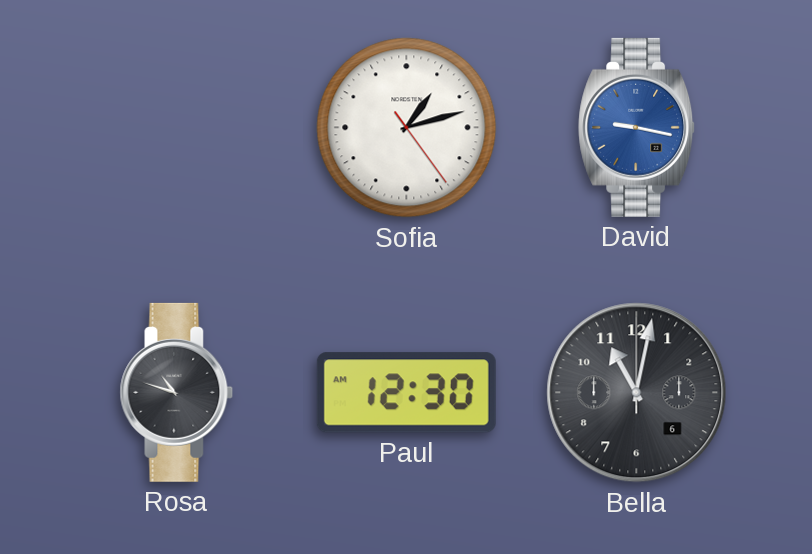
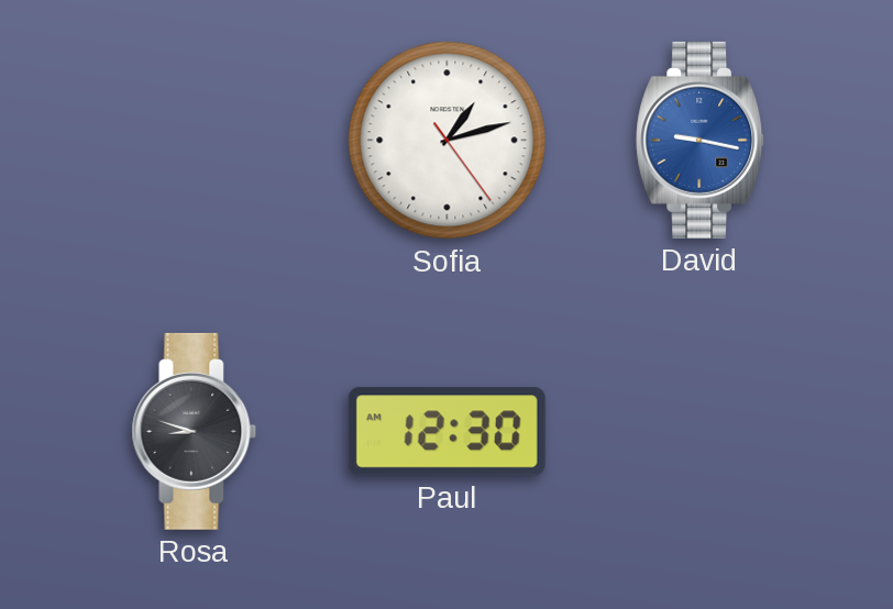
Rosa: 10:48 -> 8:48 (195, 431)
Bella: 11:02 -> none (637, 393)
